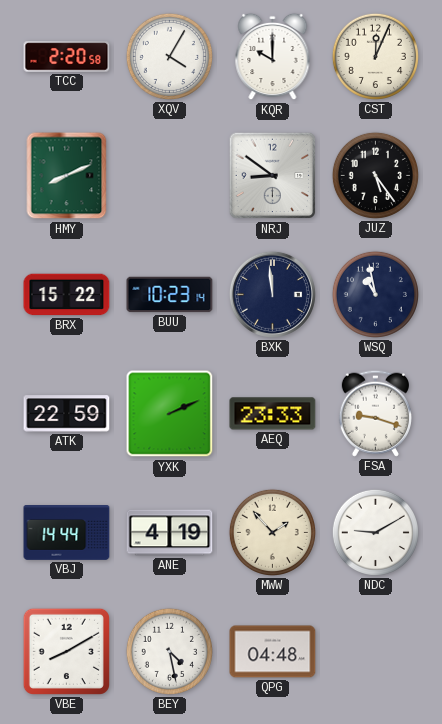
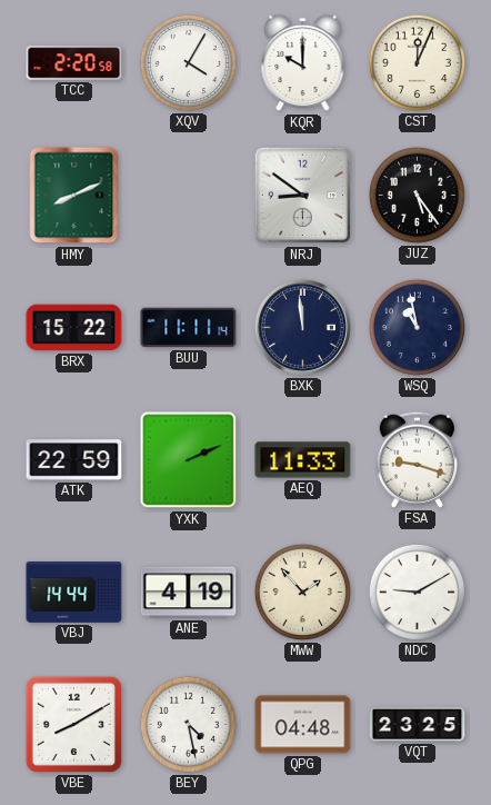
BUU: 10:23 -> 11:11 (189, 328)
AEQ: 23:33 -> 11:33 (303, 460)
VQT: none -> 23:25 (418, 725)
